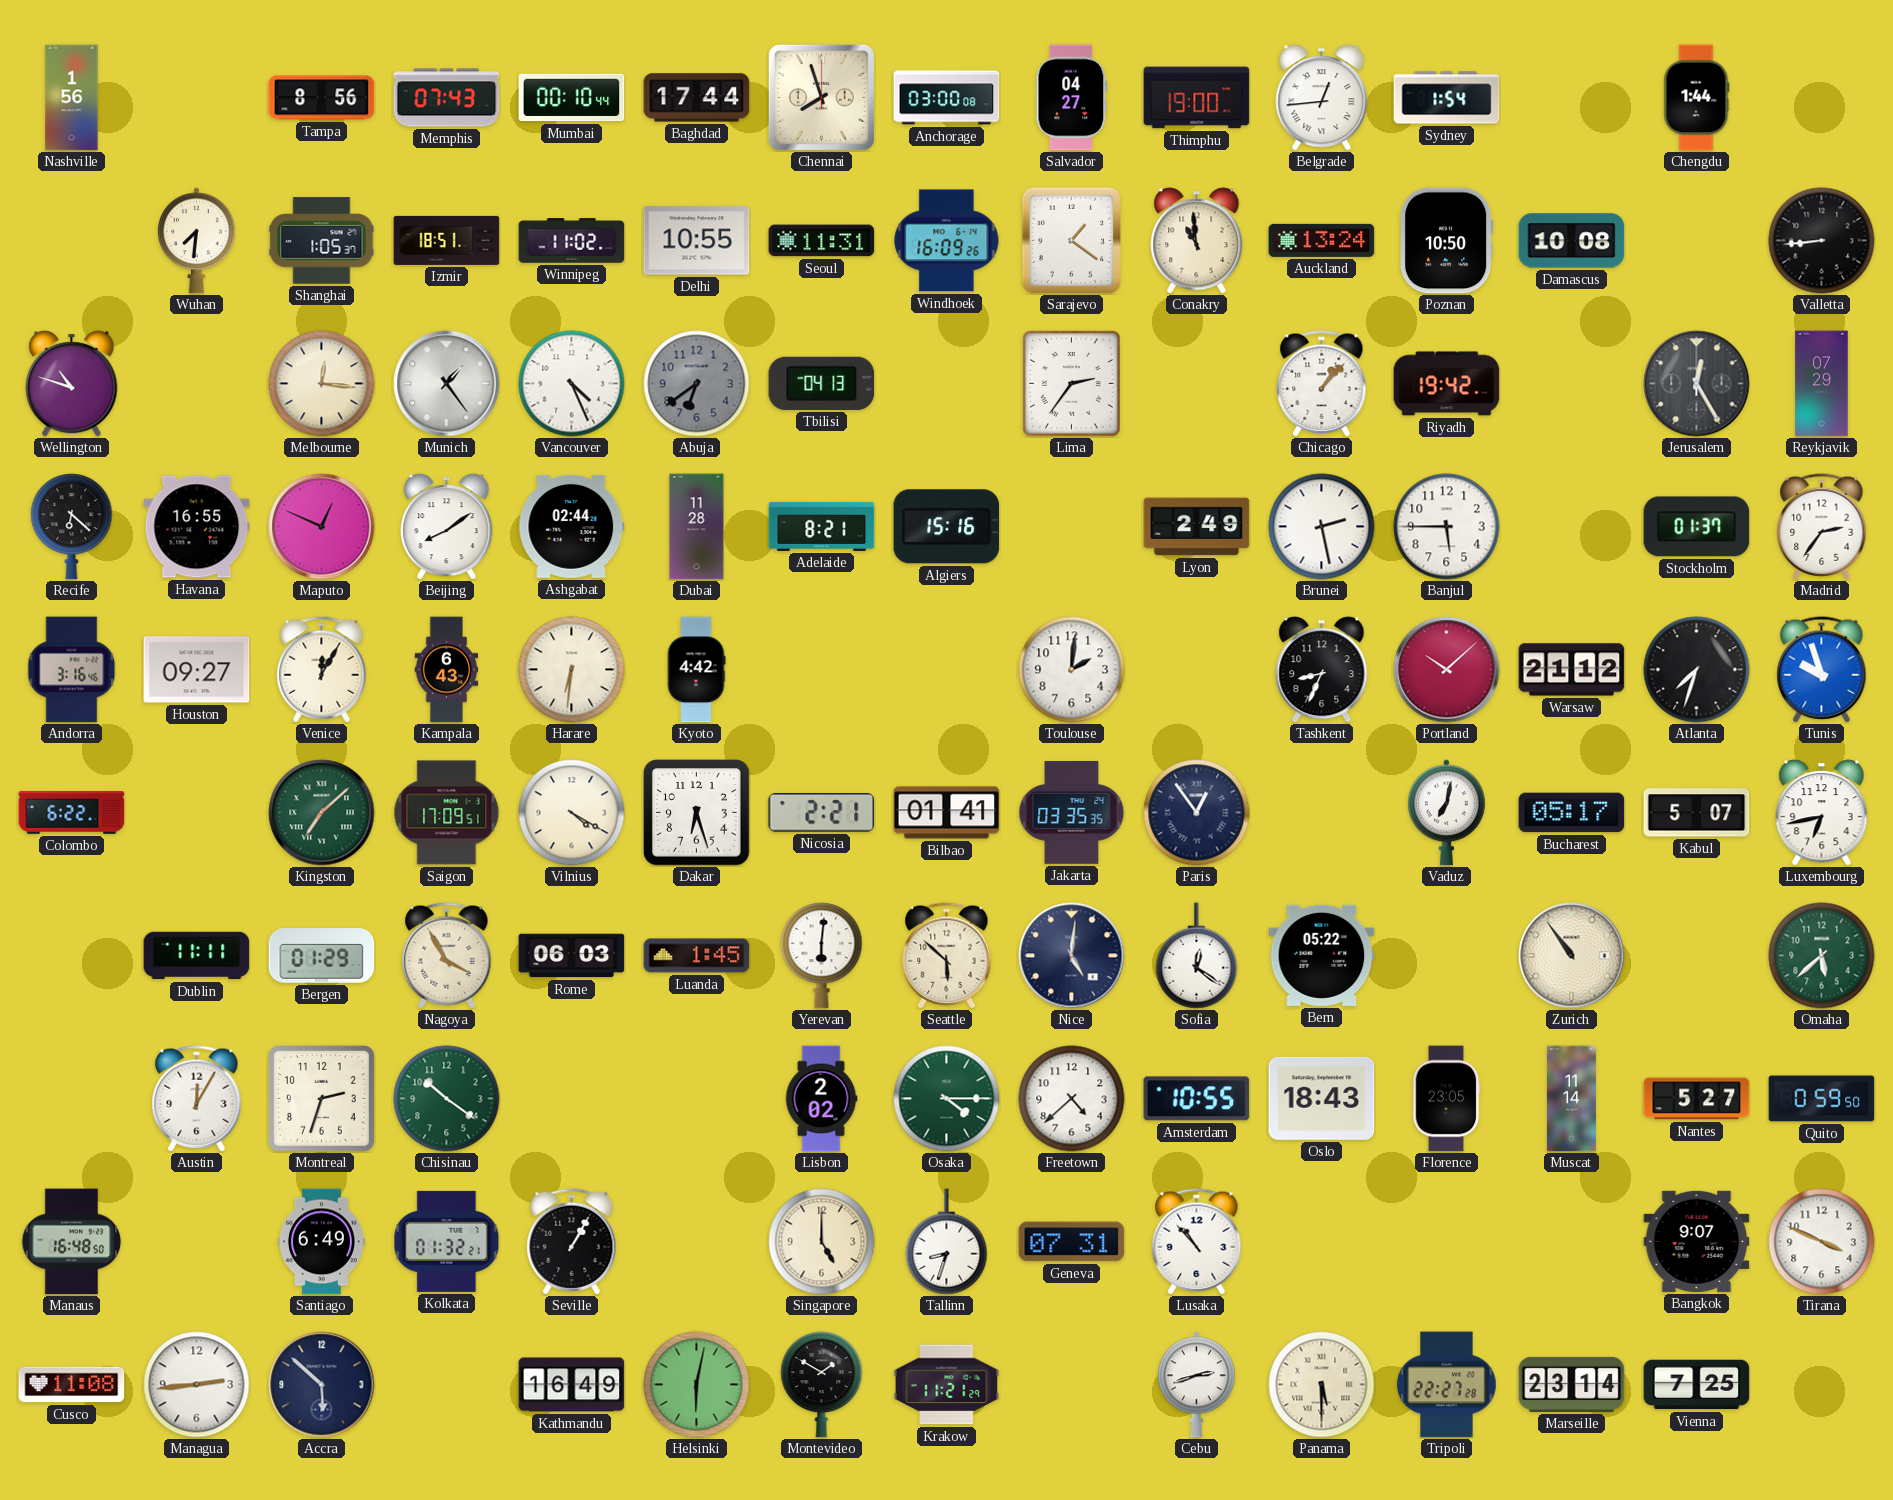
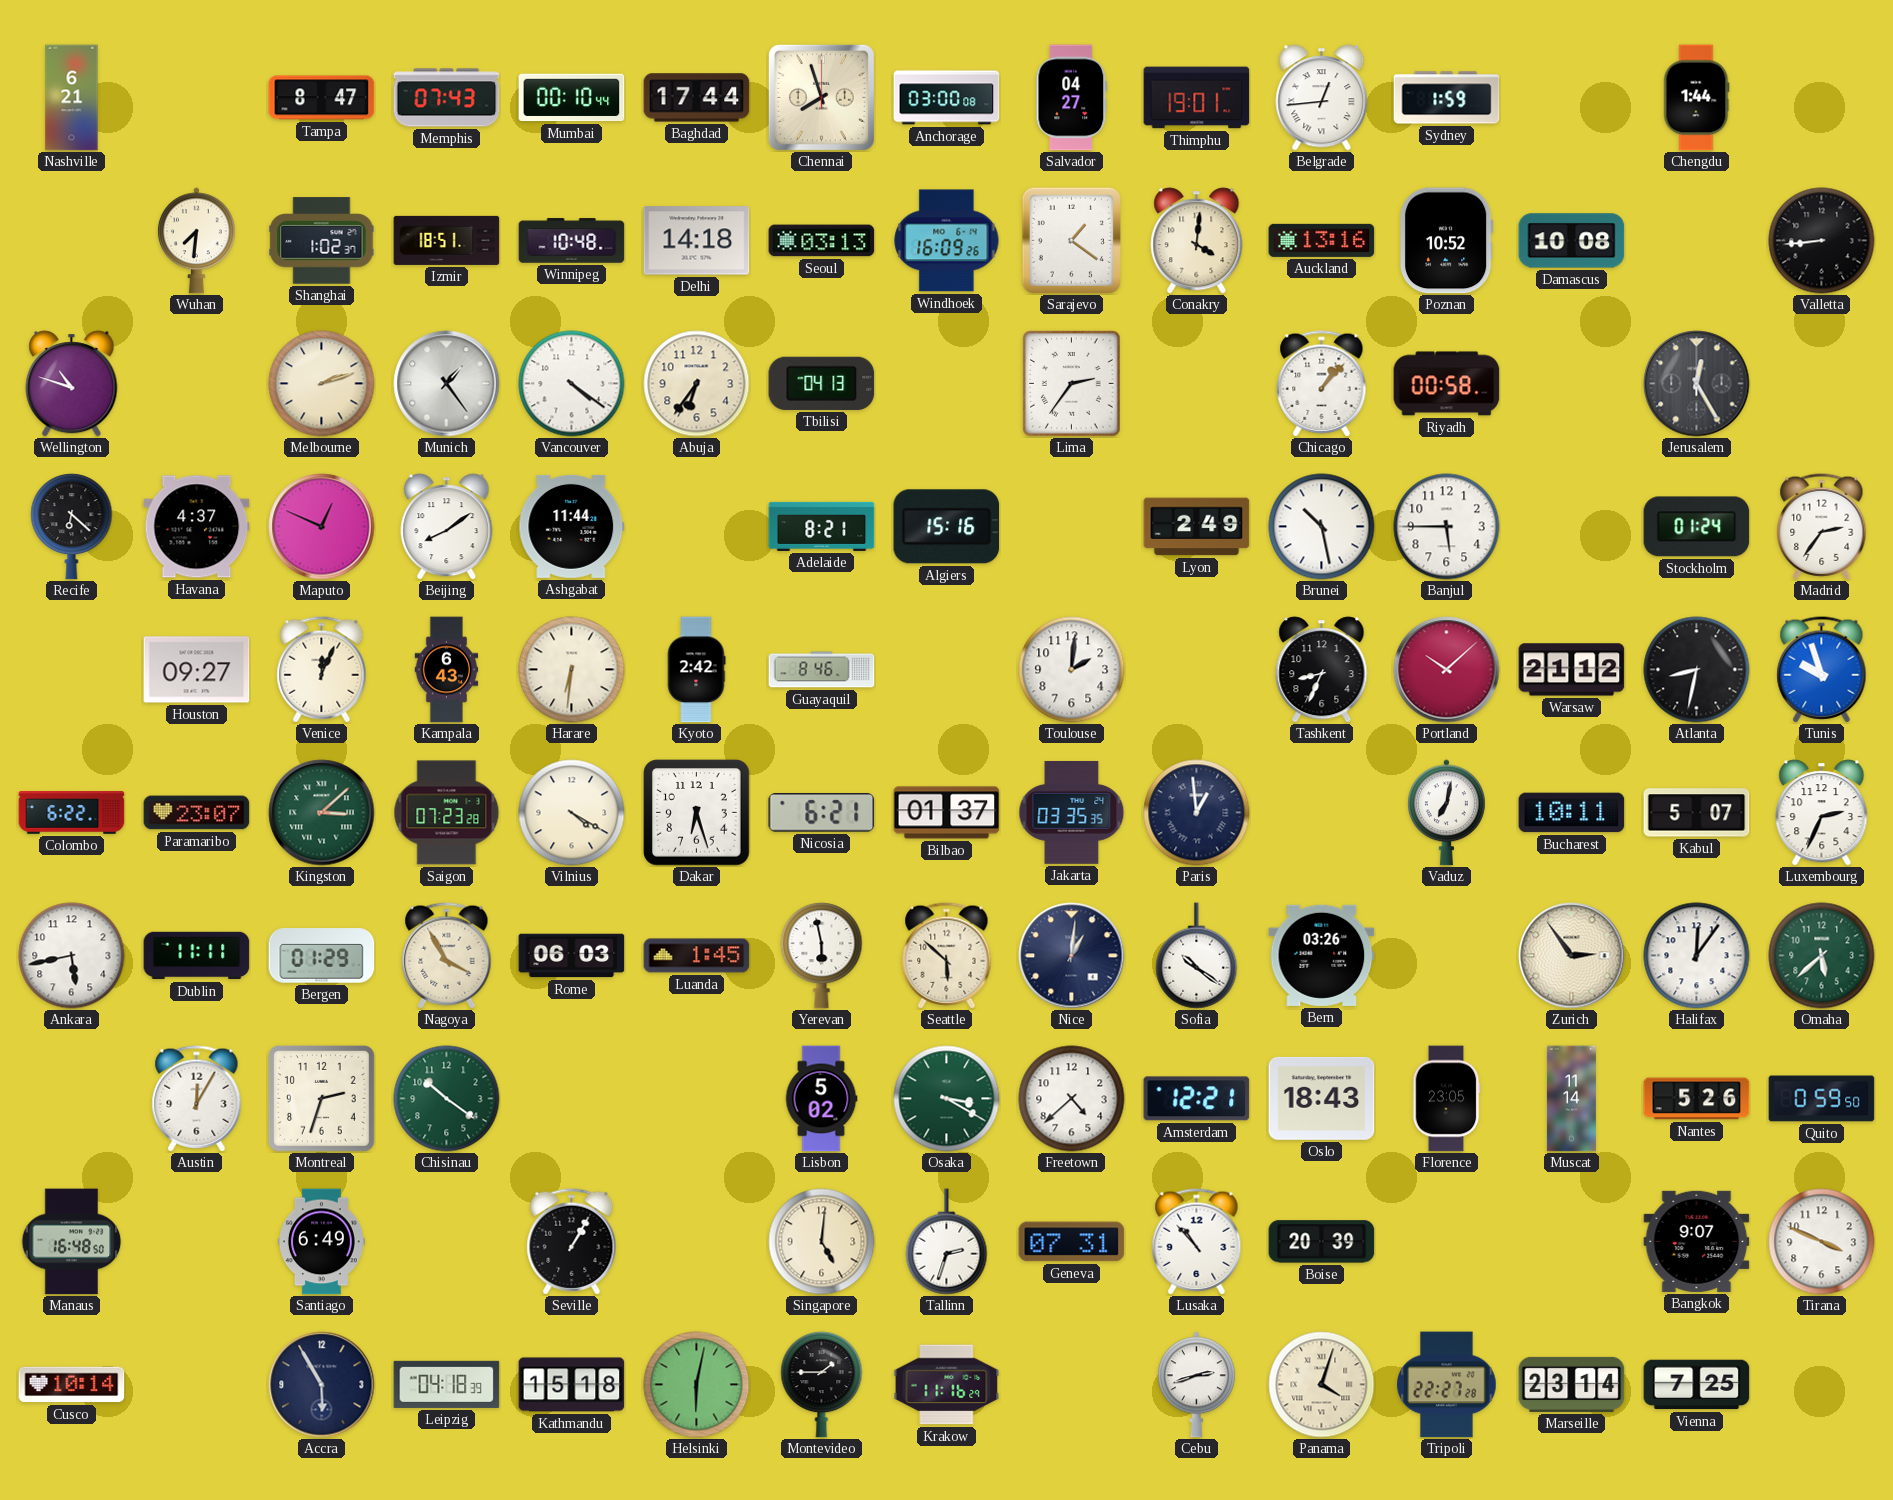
Nashville: 1:56 -> 6:21 (72, 98)
Tampa: 8:56 -> 8:47 (322, 98)
Thimphu: 19:00 -> 19:01 (1197, 98)
Sydney: 1:54 -> 1:59 (1447, 98)
Shanghai: 1:05 -> 1:02 (322, 241)
Winnipeg: 11:02 -> 10:48 (572, 241)
Delhi: 10:55 -> 14:18 (697, 241)
Seoul: 11:31 -> 03:13 (822, 241)
Conakry: 10:59 -> 4:01 (1197, 241)
Auckland: 13:24 -> 13:16 (1322, 240)
Poznan: 10:50 -> 10:52 (1446, 241)
Melbourne: 12:16 -> 2:12 (322, 384)
Vancouver: 4:26 -> 4:21 (572, 384)
Abuja: 6:39 -> 6:36 (697, 384)
Abuja dial: grey -> cream (697, 384)
Riyadh: 19:42 -> 00:58 (1447, 384)
Reykjavik: 07:29 -> none (1822, 384)
Havana: 16:55 -> 4:37 (197, 527)
Ashgabat: 02:44 -> 11:44 (572, 526)
Dubai: 11:28 -> none (697, 527)
Brunei: 2:28 -> 10:28 (1322, 527)
Stockholm: 01:37 -> 01:24 (1697, 527)
Andorra: 3:16 -> none (72, 670)
Venice: 12:05 -> 12:04 (322, 670)
Kyoto: 4:42 -> 2:42 (696, 670)
Guayaquil: none -> 8:46 (822, 670)
Atlanta: 7:33 -> 8:32 (1697, 670)
Paramaribo: none -> 23:07 (197, 813)
Kingston: 7:08 -> 3:08 (322, 813)
Saigon: 17:09 -> 07:23 (447, 813)
Nicosia: 2:21 -> 6:21 (822, 813)
Bilbao: 01:41 -> 01:37 (947, 813)
Paris: 12:54 -> 12:59 (1197, 813)
Bucharest: 05:17 -> 10:11 (1572, 813)
Luxembourg: 6:43 -> 2:34 (1822, 813)
Ankara: none -> 5:43 (72, 956)
Yerevan: 6:01 -> 5:58 (822, 956)
Nice: 5:01 -> 1:01 (1072, 956)
Sofia: 12:21 -> 10:21 (1197, 956)
Bern: 05:22 -> 03:26 (1322, 955)
Zurich: 10:54 -> 2:54 (1572, 956)
Halifax: none -> 12:06 (1697, 956)
Lisbon: 2:02 -> 5:02 (821, 1099)
Osaka: 4:15 -> 3:20 (947, 1099)
Amsterdam: 10:55 -> 12:21 (1197, 1099)
Nantes: 5:27 -> 5:26 (1697, 1099)
Kolkata: 01:32 -> none (447, 1241)
Singapore: 5:00 -> 5:01 (822, 1242)
Tallinn: 8:33 -> 2:33 (947, 1242)
Boise: none -> 20:39 (1322, 1242)
Cusco: 11:08 -> 10:14 (72, 1385)
Managua: 2:44 -> none (197, 1385)
Accra: 5:52 -> 5:55 (322, 1385)
Leipzig: none -> 04:18 (447, 1384)
Kathmandu: 16:49 -> 15:18 (572, 1385)
Montevideo: 1:50 -> 1:45 (822, 1385)
Krakow: 11:21 -> 11:16 (947, 1385)
Panama: 5:30 -> 4:03 (1322, 1385)
